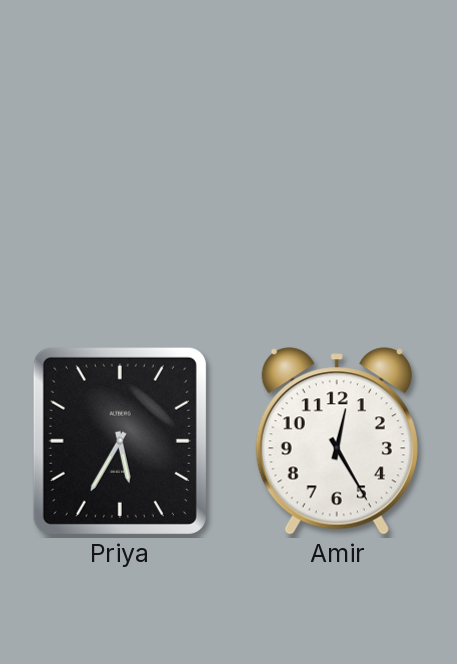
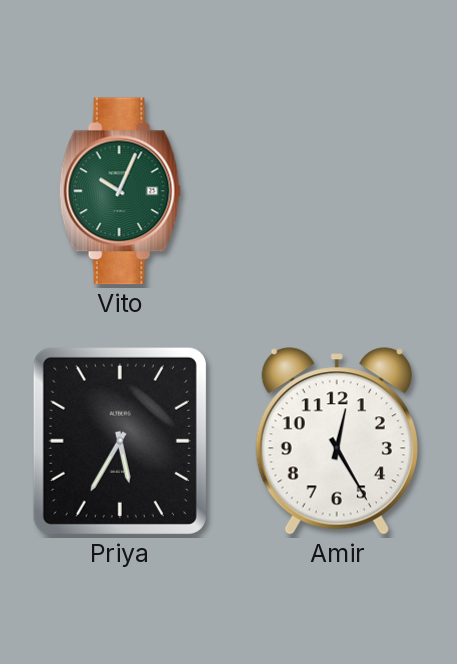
Vito: none -> 10:04 (120, 191)
